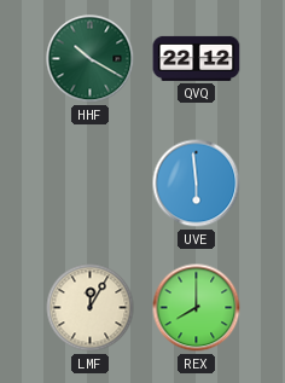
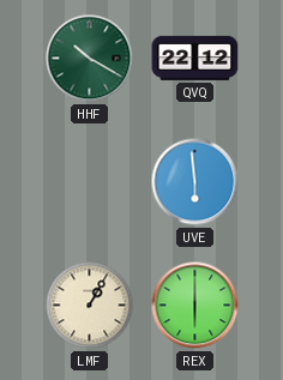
LMF: 12:05 -> 1:05 (90, 306)
REX: 8:00 -> 6:00 (195, 306)
